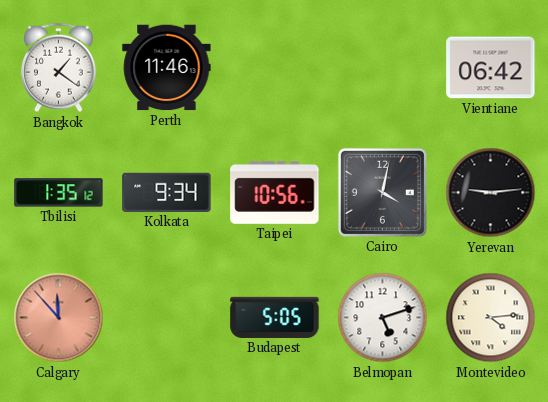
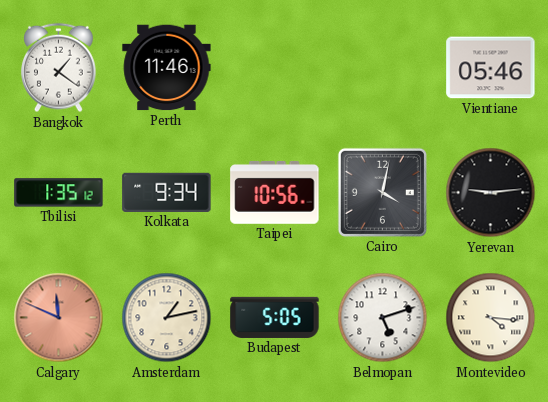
Vientiane: 06:42 -> 05:46 (491, 68)
Calgary: 11:53 -> 11:49 (59, 318)
Amsterdam: none -> 1:13 (167, 318)
Montevideo: 4:14 -> 4:16 (491, 318)
